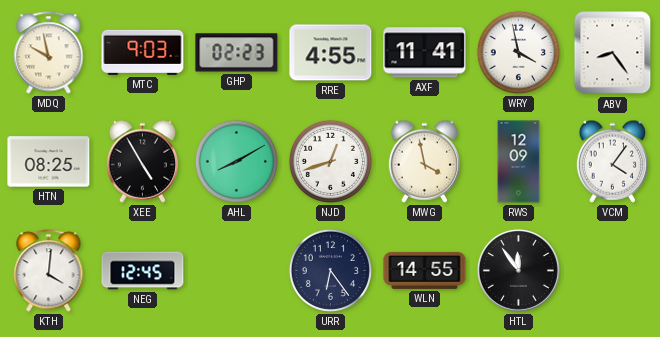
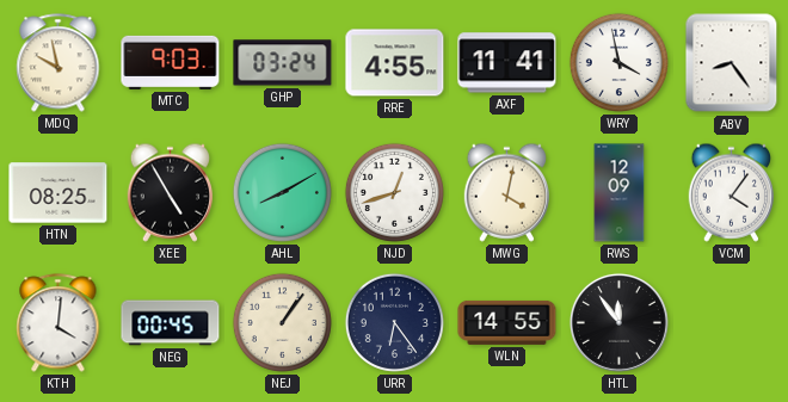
GHP: 02:23 -> 03:24 (283, 63)
MWG: 3:58 -> 4:02 (506, 192)
NEG: 12:45 -> 00:45 (171, 323)
NEJ: none -> 1:06 (282, 322)
